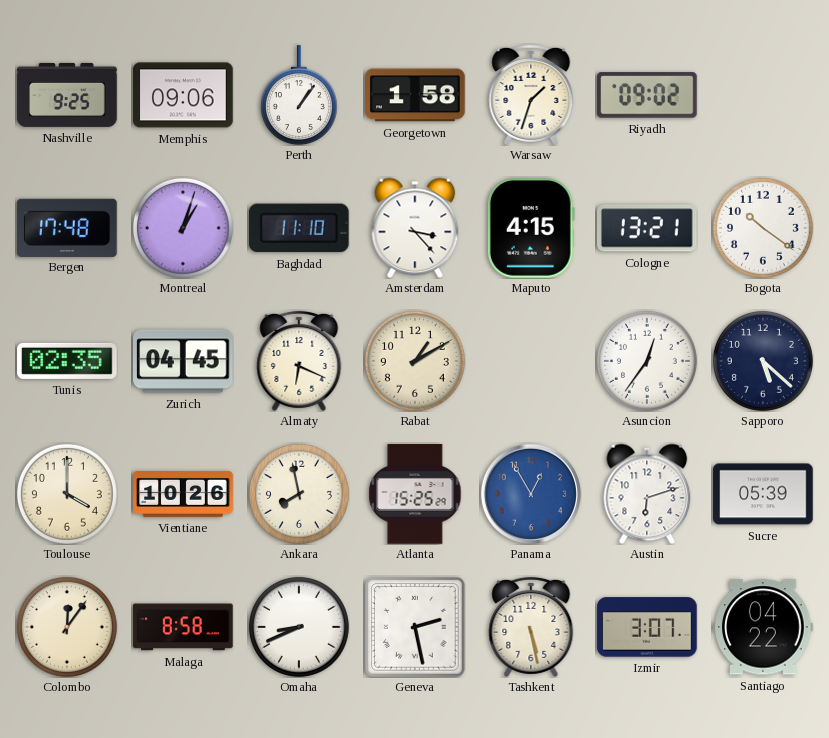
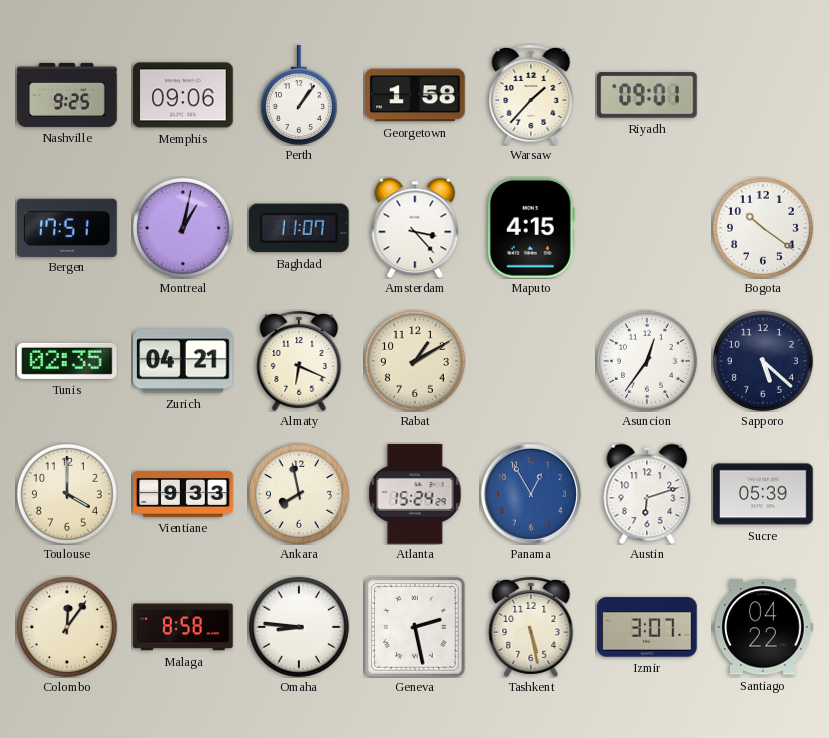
Warsaw: 1:33 -> 1:37 (531, 95)
Riyadh: 09:02 -> 09:01 (647, 95)
Bergen: 17:48 -> 17:51 (67, 227)
Montreal: 1:03 -> 1:02 (183, 228)
Baghdad: 11:10 -> 11:07 (300, 228)
Cologne: 13:21 -> none (648, 228)
Zurich: 04:45 -> 04:21 (183, 361)
Vientiane: 10:26 -> 9:33 (183, 494)
Atlanta: 15:25 -> 15:24 (415, 494)
Omaha: 8:41 -> 8:46 (299, 627)
